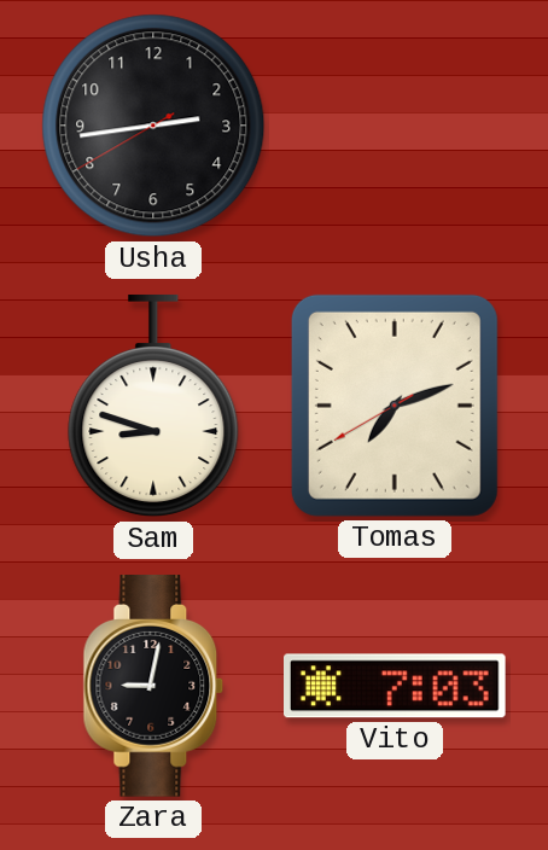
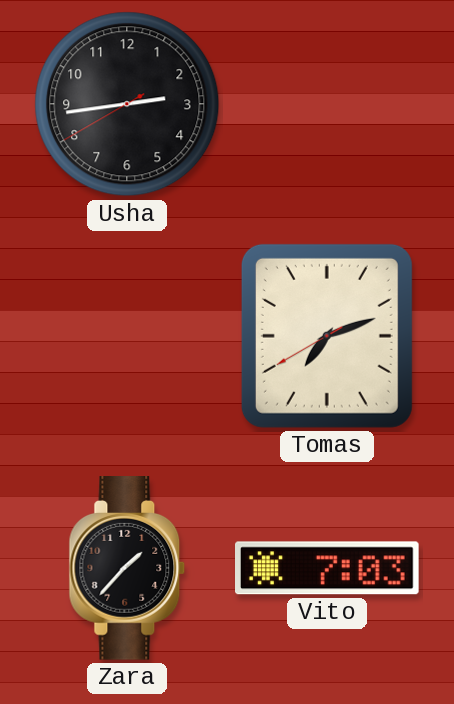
Sam: 8:48 -> none (153, 407)
Zara: 9:02 -> 1:37 (127, 569)
